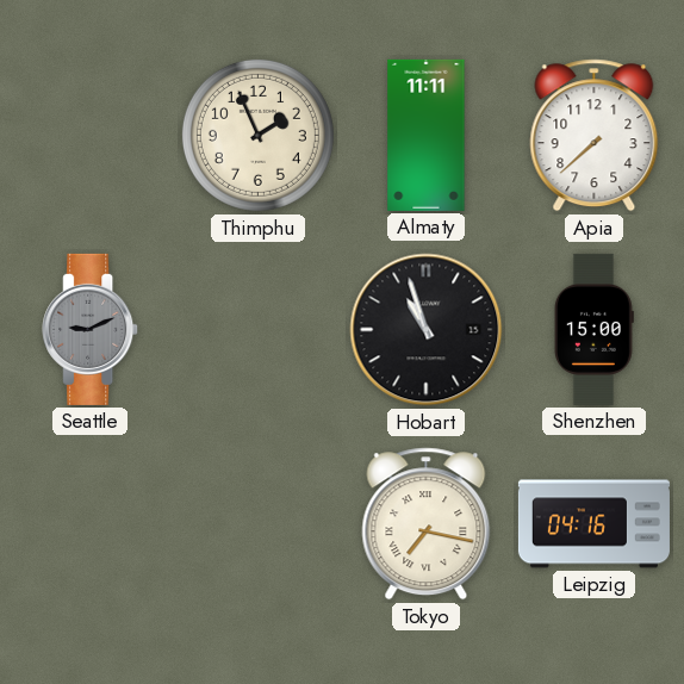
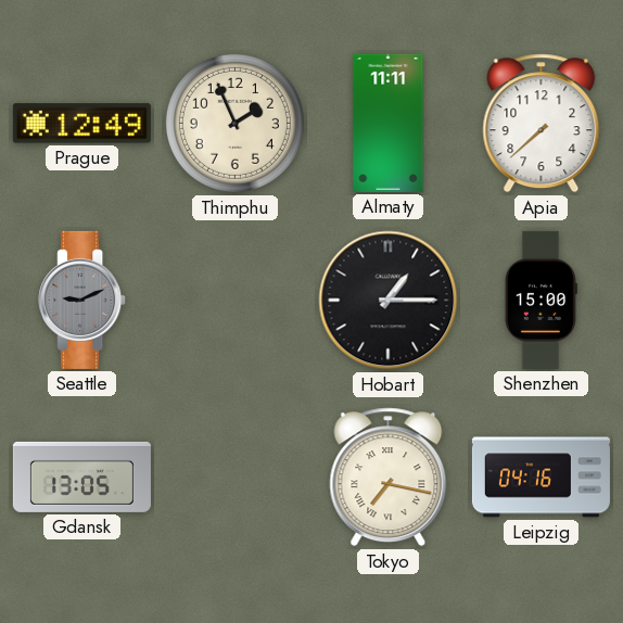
Prague: none -> 12:49 (81, 124)
Hobart: 10:57 -> 1:15 (389, 301)
Gdansk: none -> 13:05 (81, 476)
